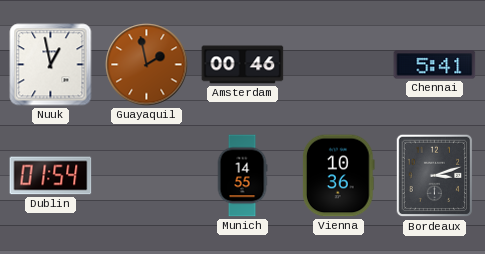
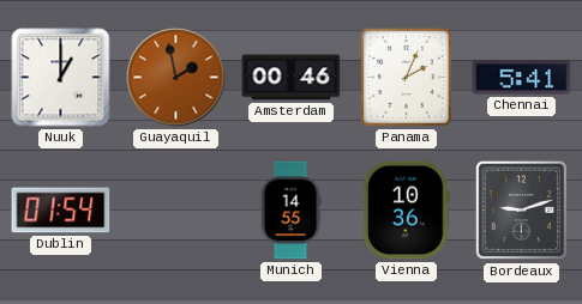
Nuuk: 12:58 -> 1:00 (61, 78)
Panama: none -> 2:04 (406, 77)
Bordeaux: 3:12 -> 9:12 (522, 211)
